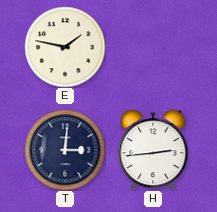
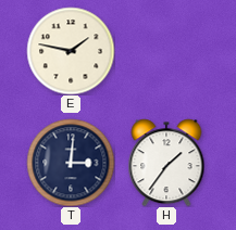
H: 2:44 -> 1:36 (166, 163)
